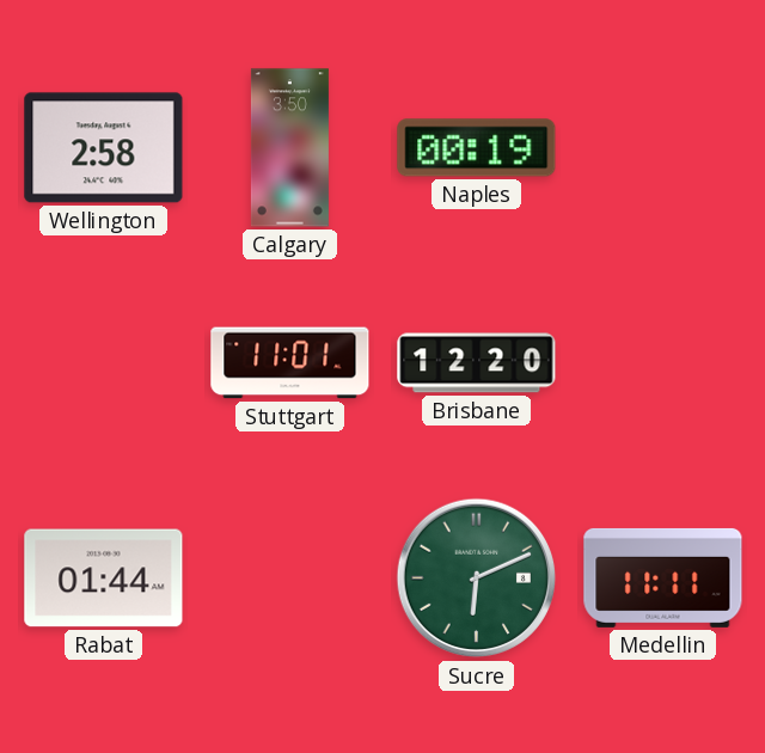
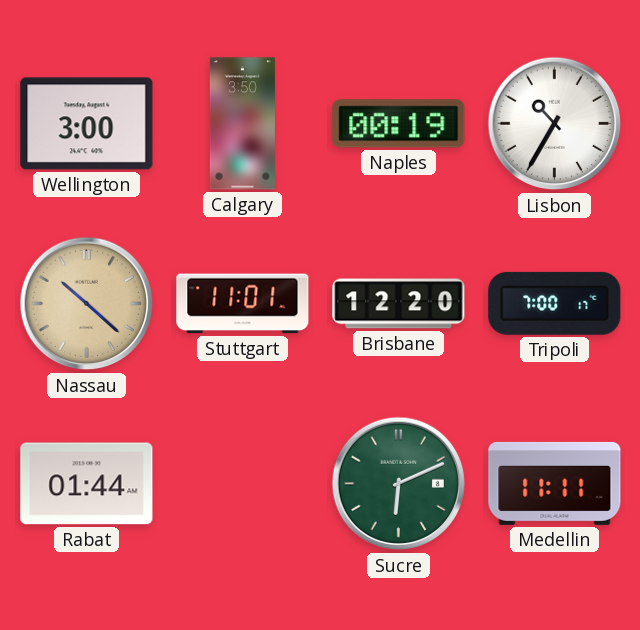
Wellington: 2:58 -> 3:00 (87, 124)
Lisbon: none -> 10:35 (555, 124)
Nassau: none -> 10:22 (87, 304)
Tripoli: none -> 7:00 (555, 303)
